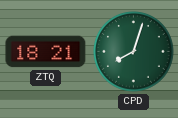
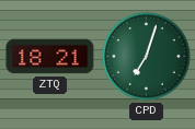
CPD: 8:03 -> 7:03 (147, 57)
